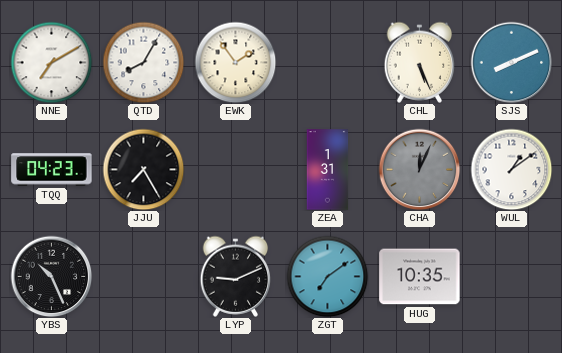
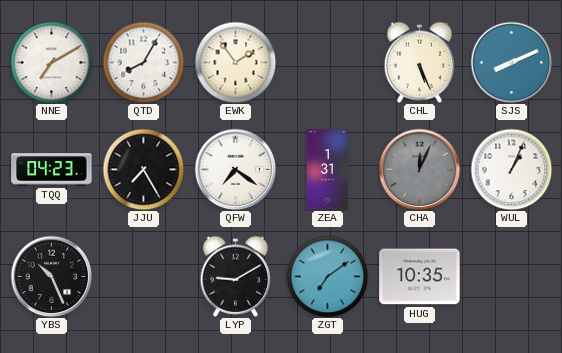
QFW: none -> 7:21 (235, 169)
WUL: 1:09 -> 1:04 (511, 169)
LYP: 9:11 -> 9:10 (236, 276)
